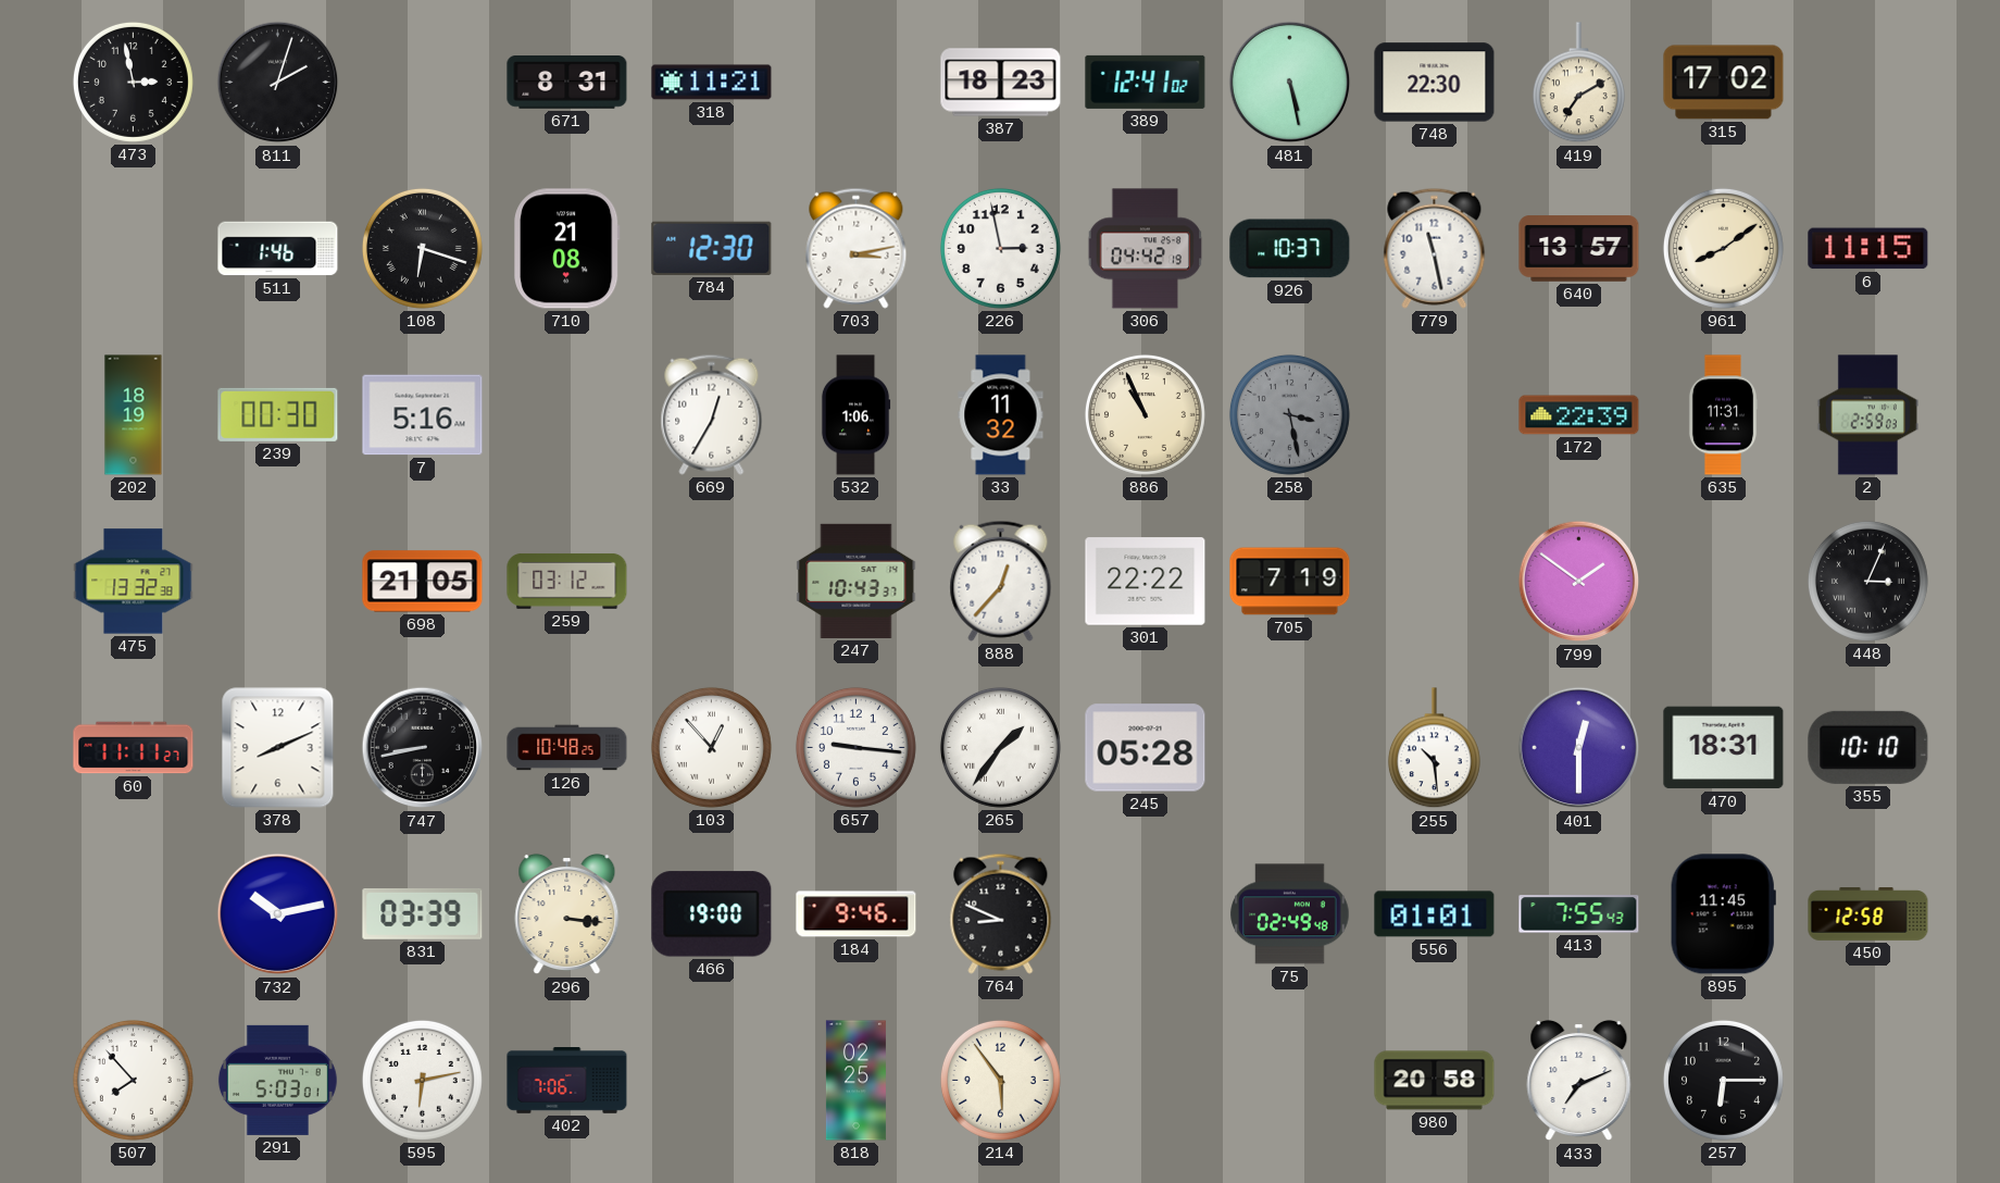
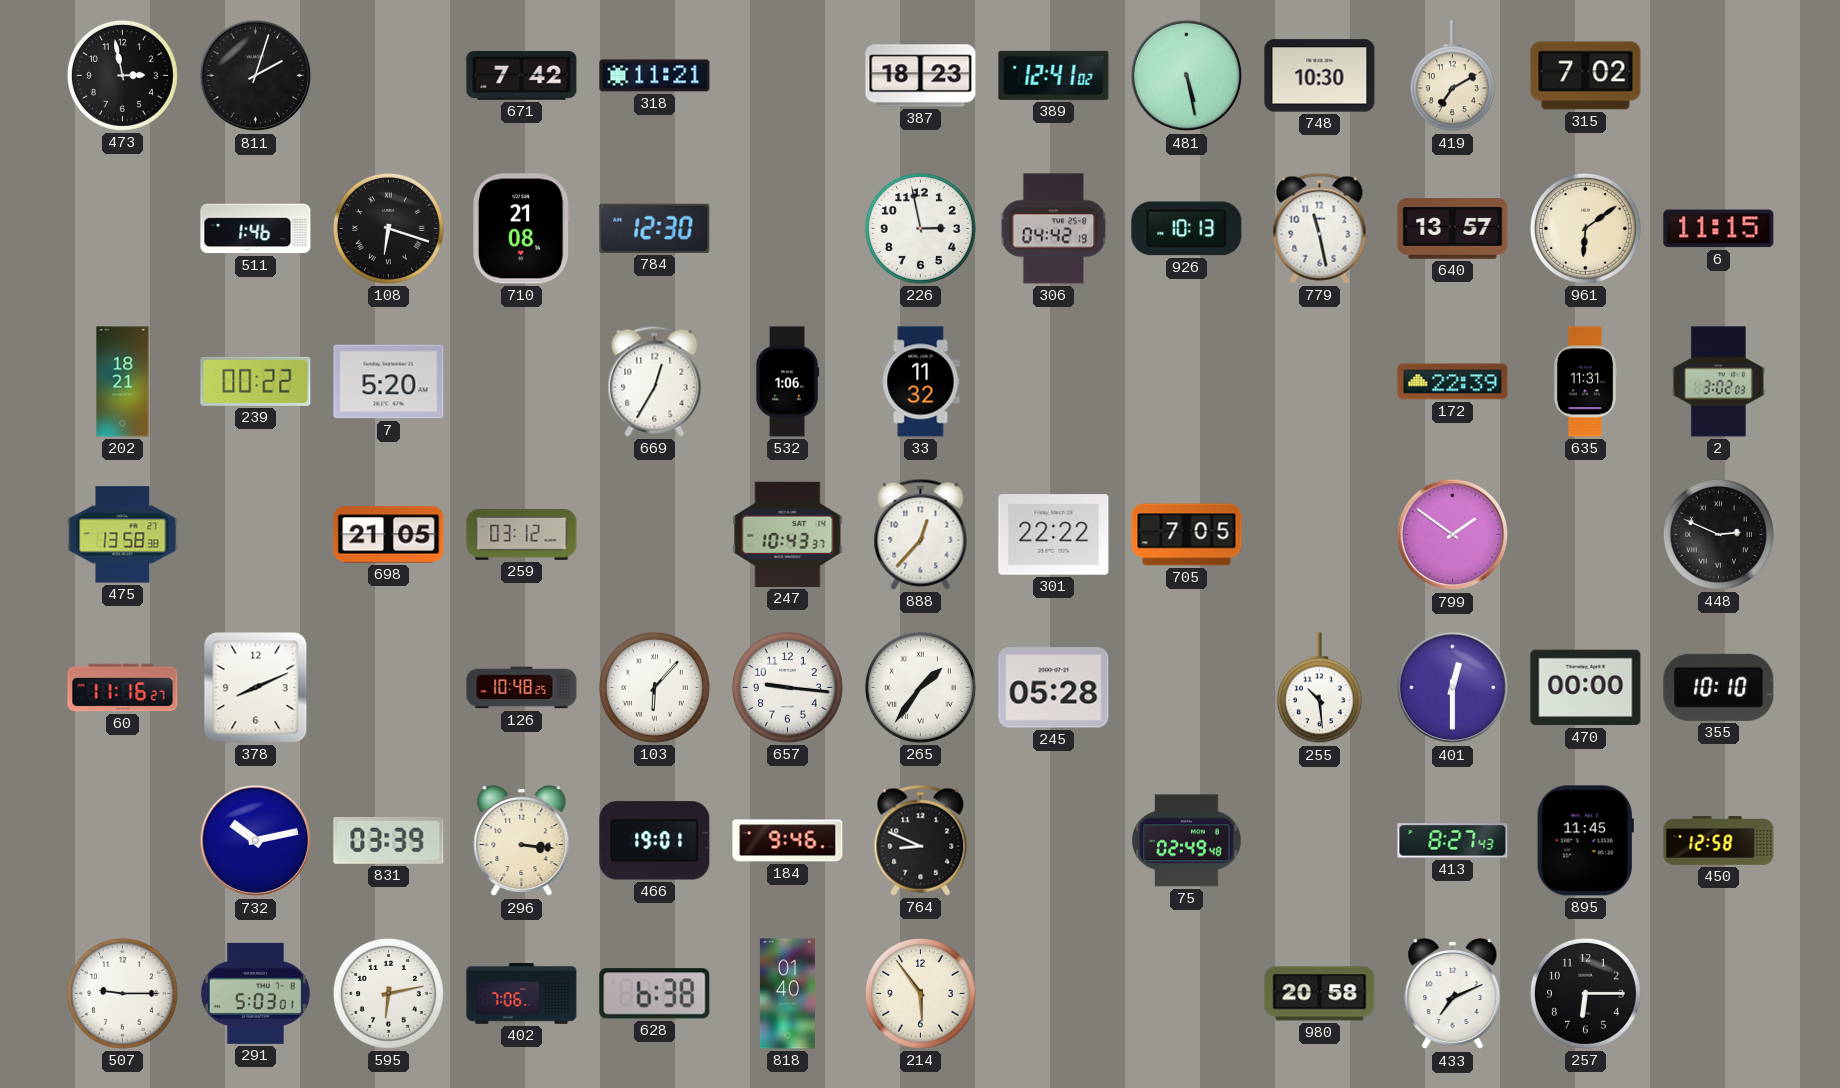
671: 8:31 -> 7:42 (522, 76)
748: 22:30 -> 10:30 (1320, 76)
315: 17:02 -> 7:02 (1586, 76)
703: 3:13 -> none (857, 248)
926: 10:37 -> 10:13 (1187, 229)
961: 8:09 -> 6:09 (1585, 228)
202: 18:19 -> 18:21 (123, 382)
239: 00:30 -> 00:22 (256, 381)
7: 5:16 -> 5:20 (389, 382)
886: 10:56 -> none (1145, 414)
258: 3:28 -> none (1289, 414)
2: 2:59 -> 3:02 (1718, 382)
475: 13:32 -> 13:58 (123, 535)
705: 7:19 -> 7:05 (1187, 535)
448: 3:04 -> 2:49 (1718, 534)
60: 11:11 -> 11:16 (123, 688)
747: 8:43 -> none (423, 748)
103: 12:53 -> 6:07 (654, 687)
470: 18:31 -> 00:00 (1586, 688)
466: 19:00 -> 19:01 (655, 841)
556: 01:01 -> none (1435, 914)
413: 7:55 -> 8:27 (1453, 841)
507: 7:53 -> 9:15 (122, 993)
628: none -> 6:38 (655, 994)
818: 02:25 -> 01:40 (787, 994)
